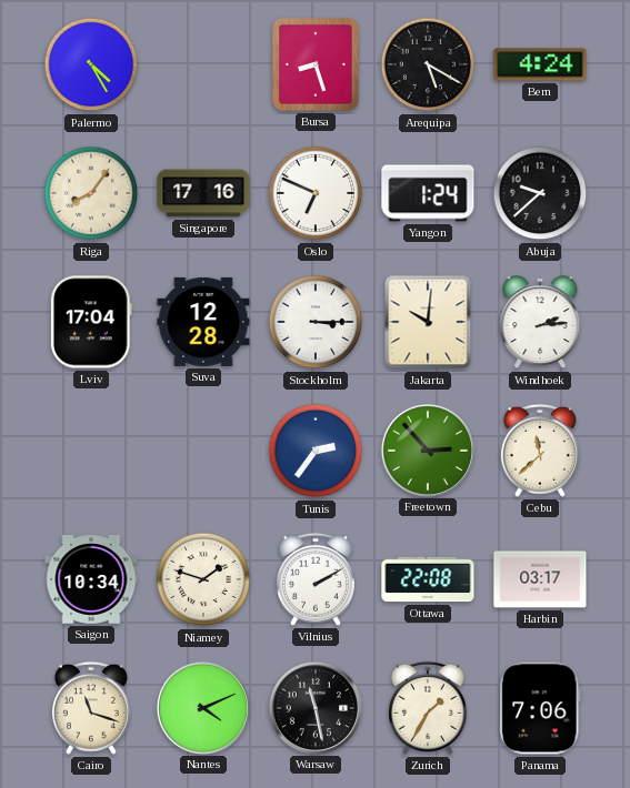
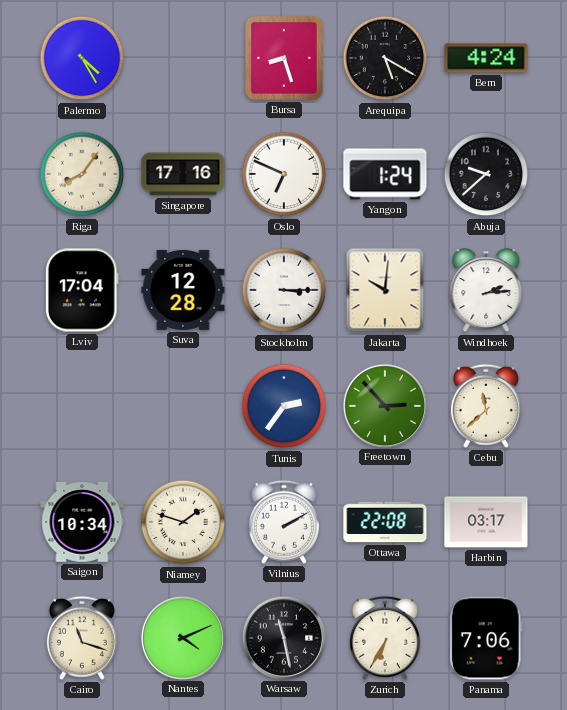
Zurich: 1:35 -> 6:35 (385, 638)
